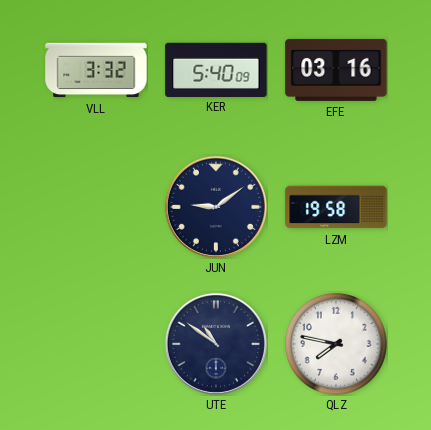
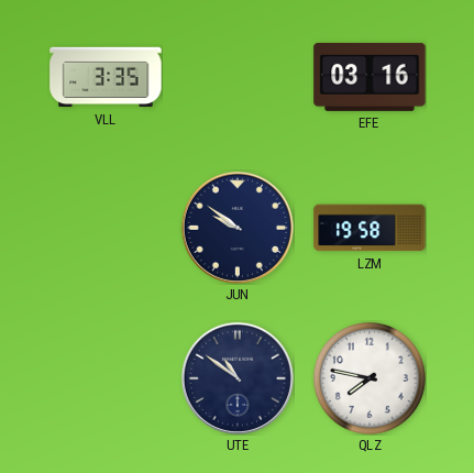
VLL: 3:32 -> 3:35 (106, 77)
KER: 5:40 -> none (216, 69)
JUN: 9:09 -> 9:51 (238, 228)
